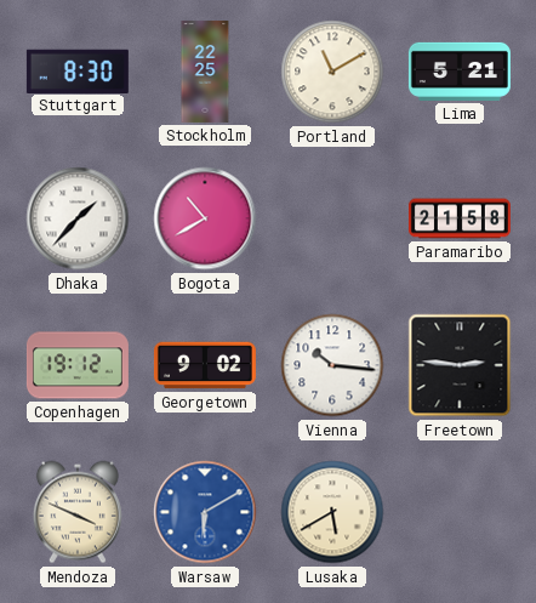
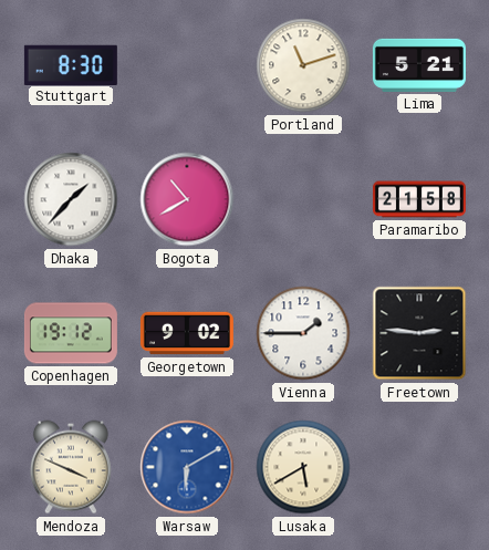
Stockholm: 22:25 -> none (205, 72)
Portland: 11:10 -> 11:12 (303, 65)
Vienna: 10:16 -> 1:45 (303, 333)
